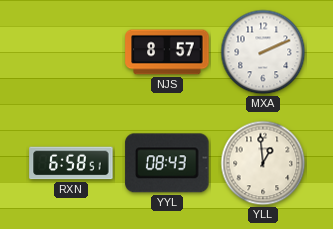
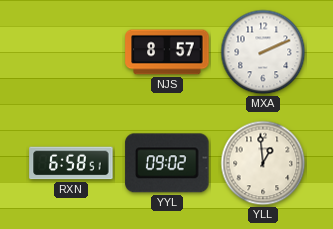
YYL: 08:43 -> 09:02 (167, 163)
